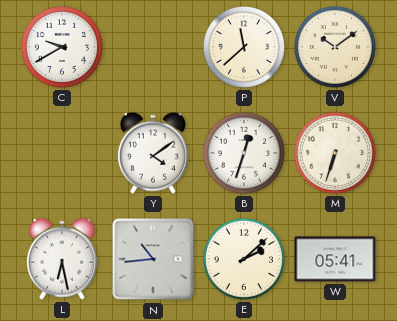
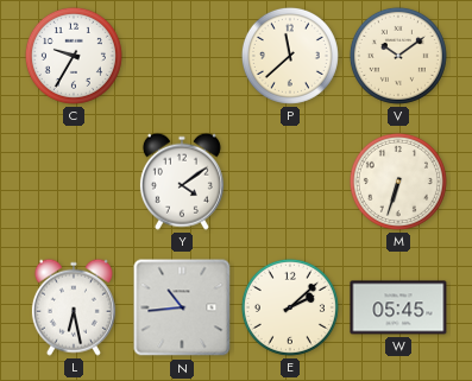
C: 9:40 -> 9:35 (74, 56)
B: 12:33 -> none (244, 153)
W: 05:41 -> 05:45 (398, 307)
